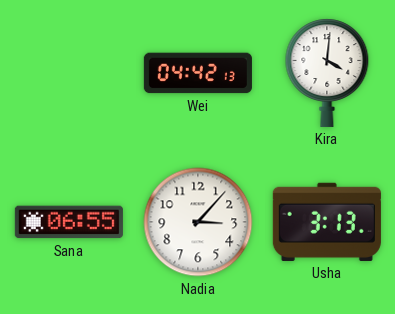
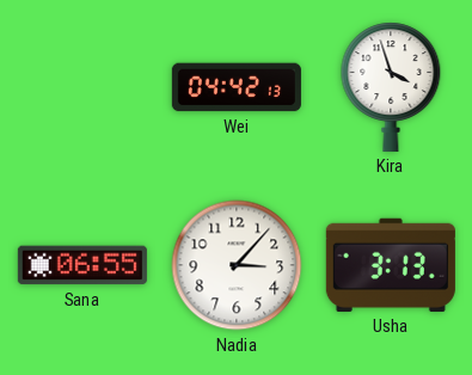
Kira: 4:01 -> 3:57 (391, 87)
